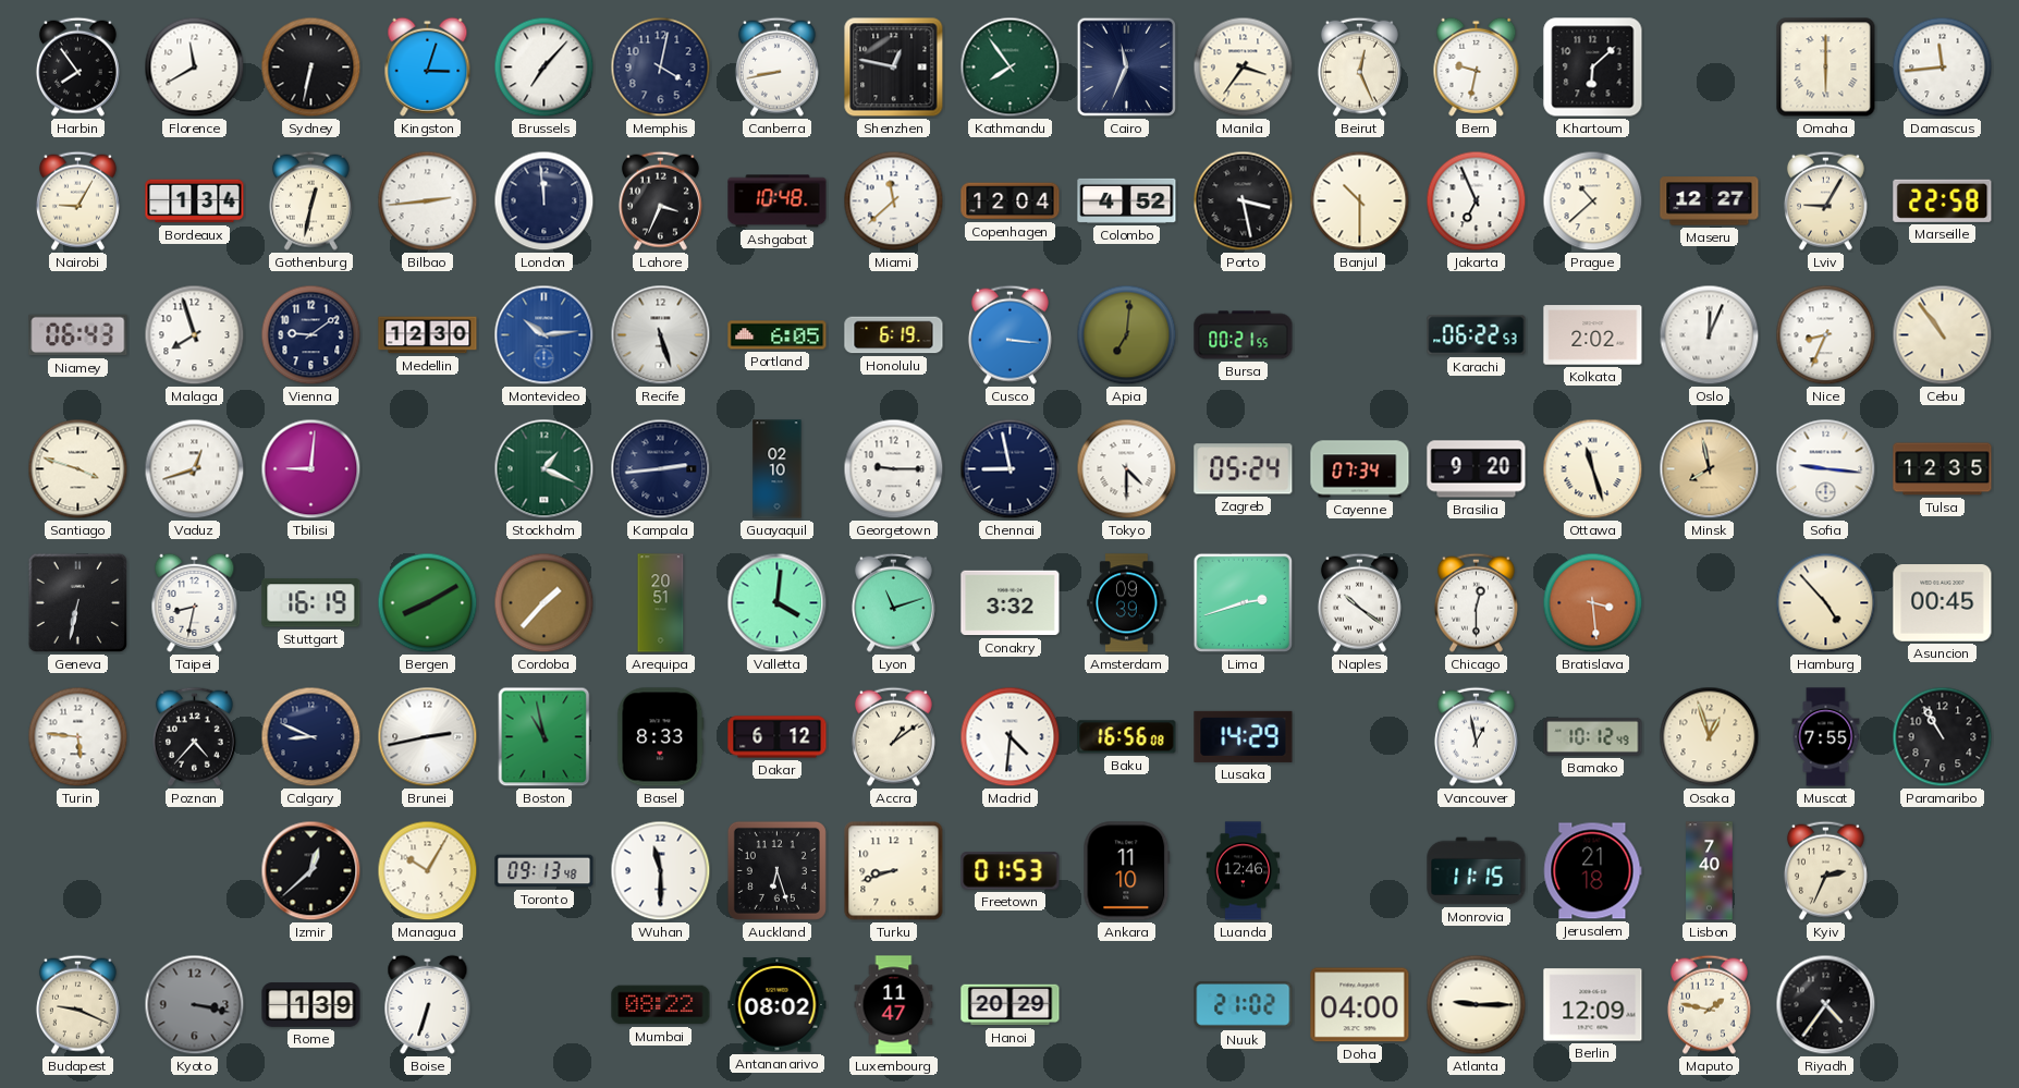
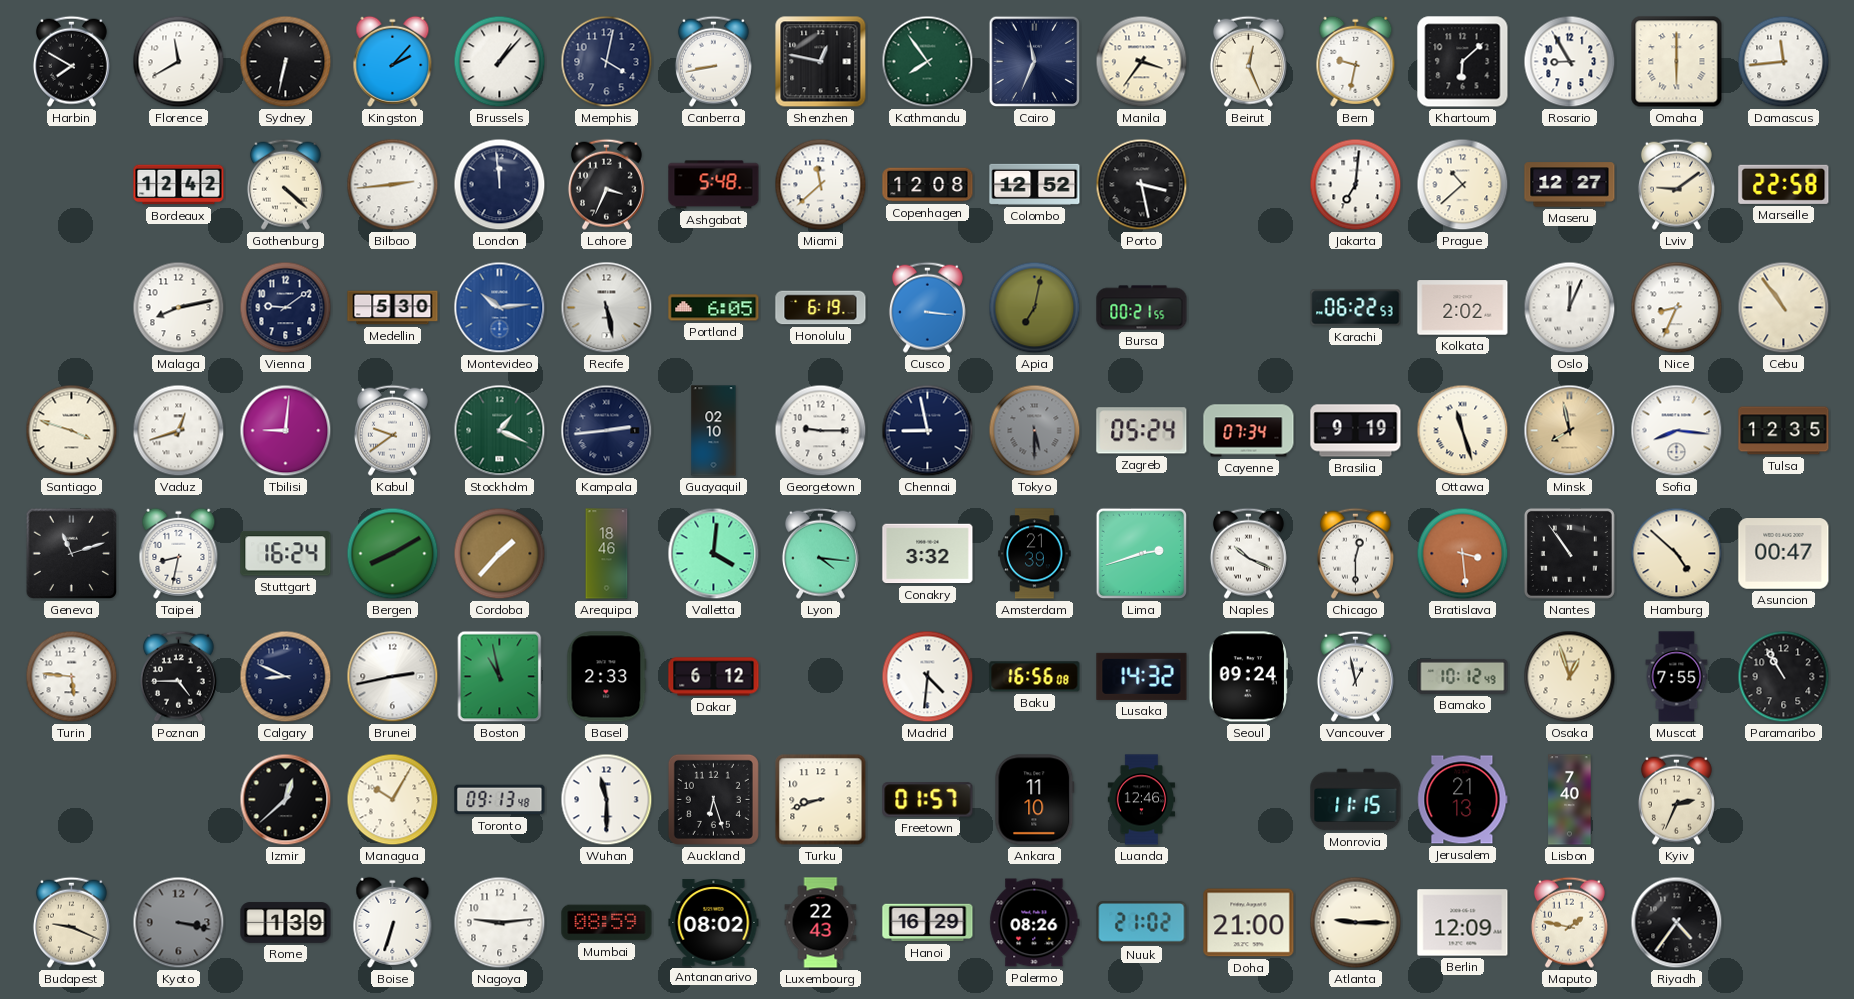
Harbin: 7:54 -> 7:50 (71, 61)
Kingston: 3:03 -> 2:07 (393, 61)
Brussels: 7:07 -> 1:07 (500, 62)
Rosario: none -> 8:55 (1570, 62)
Nairobi: 9:05 -> none (77, 200)
Bordeaux: 1:34 -> 12:42 (179, 185)
Gothenburg: 12:32 -> 4:22 (285, 184)
Ashgabat: 10:48 -> 5:48 (714, 185)
Copenhagen: 12:04 -> 12:08 (928, 185)
Colombo: 4:52 -> 12:52 (1035, 184)
Banjul: 10:30 -> none (1360, 201)
Jakarta: 6:56 -> 7:01 (1356, 185)
Lviv: 9:05 -> 9:09 (1676, 184)
Niamey: 06:43 -> none (78, 335)
Malaga: 7:57 -> 8:13 (179, 308)
Medellin: 12:30 -> 5:30 (393, 308)
Recife: 5:27 -> 5:28 (607, 308)
Apia: 7:01 -> 7:02 (1035, 308)
Kabul: none -> 9:39 (392, 430)
Tokyo: 4:30 -> 5:30 (1035, 431)
Tokyo dial: white -> grey (1035, 431)
Brasilia: 9:20 -> 9:19 (1356, 431)
Sofia: 9:16 -> 8:16 (1677, 431)
Geneva: 6:32 -> 11:12 (72, 554)
Stuttgart: 16:19 -> 16:24 (286, 554)
Arequipa: 20:51 -> 18:46 (607, 554)
Lyon: 11:12 -> 4:16 (820, 553)
Amsterdam: 09:39 -> 21:39 (1035, 554)
Naples: 10:21 -> 10:19 (1248, 553)
Nantes: none -> 10:54 (1569, 553)
Hamburg: 4:53 -> 4:52 (1677, 554)
Asuncion: 00:45 -> 00:47 (1784, 554)
Poznan: 4:37 -> 4:45 (178, 676)
Basel: 8:33 -> 2:33 (607, 677)
Accra: 1:09 -> none (893, 736)
Lusaka: 14:29 -> 14:32 (1142, 676)
Seoul: none -> 09:24 (1248, 677)
Freetown: 01:53 -> 01:57 (928, 800)
Jerusalem: 21:18 -> 21:13 (1463, 800)
Nagoya: none -> 9:14 (500, 923)
Mumbai: 08:22 -> 08:59 (607, 923)
Luxembourg: 11:47 -> 22:43 (821, 923)
Hanoi: 20:29 -> 16:29 (928, 923)
Palermo: none -> 08:26 (1035, 923)
Doha: 04:00 -> 21:00 (1249, 923)
